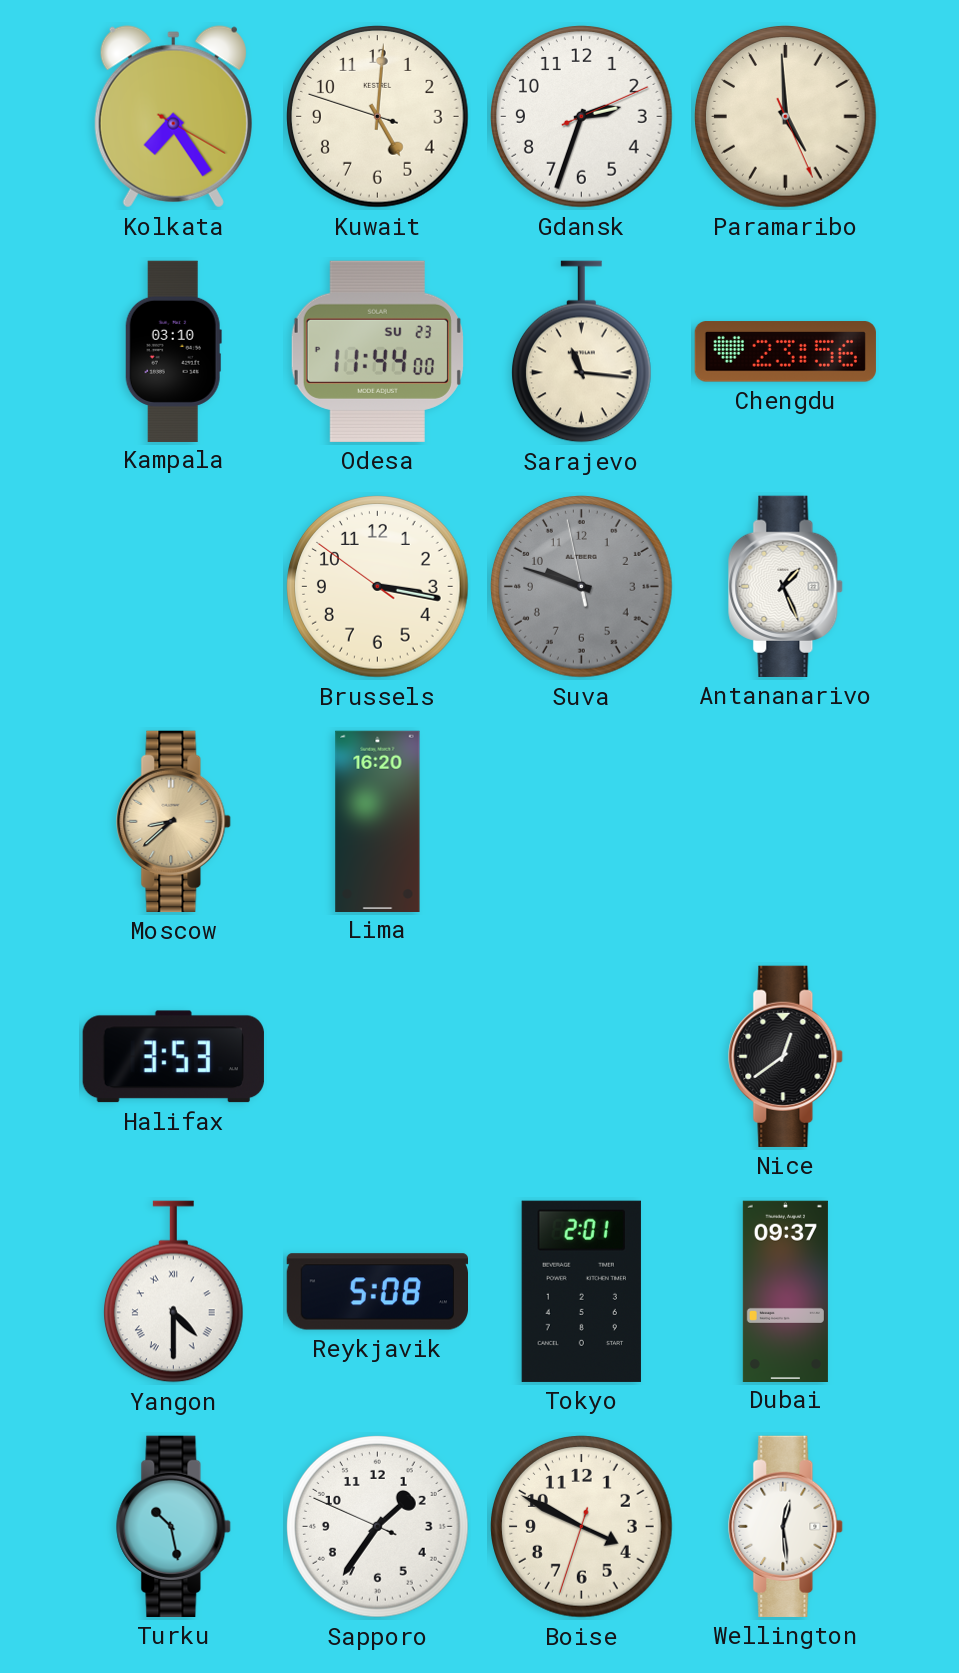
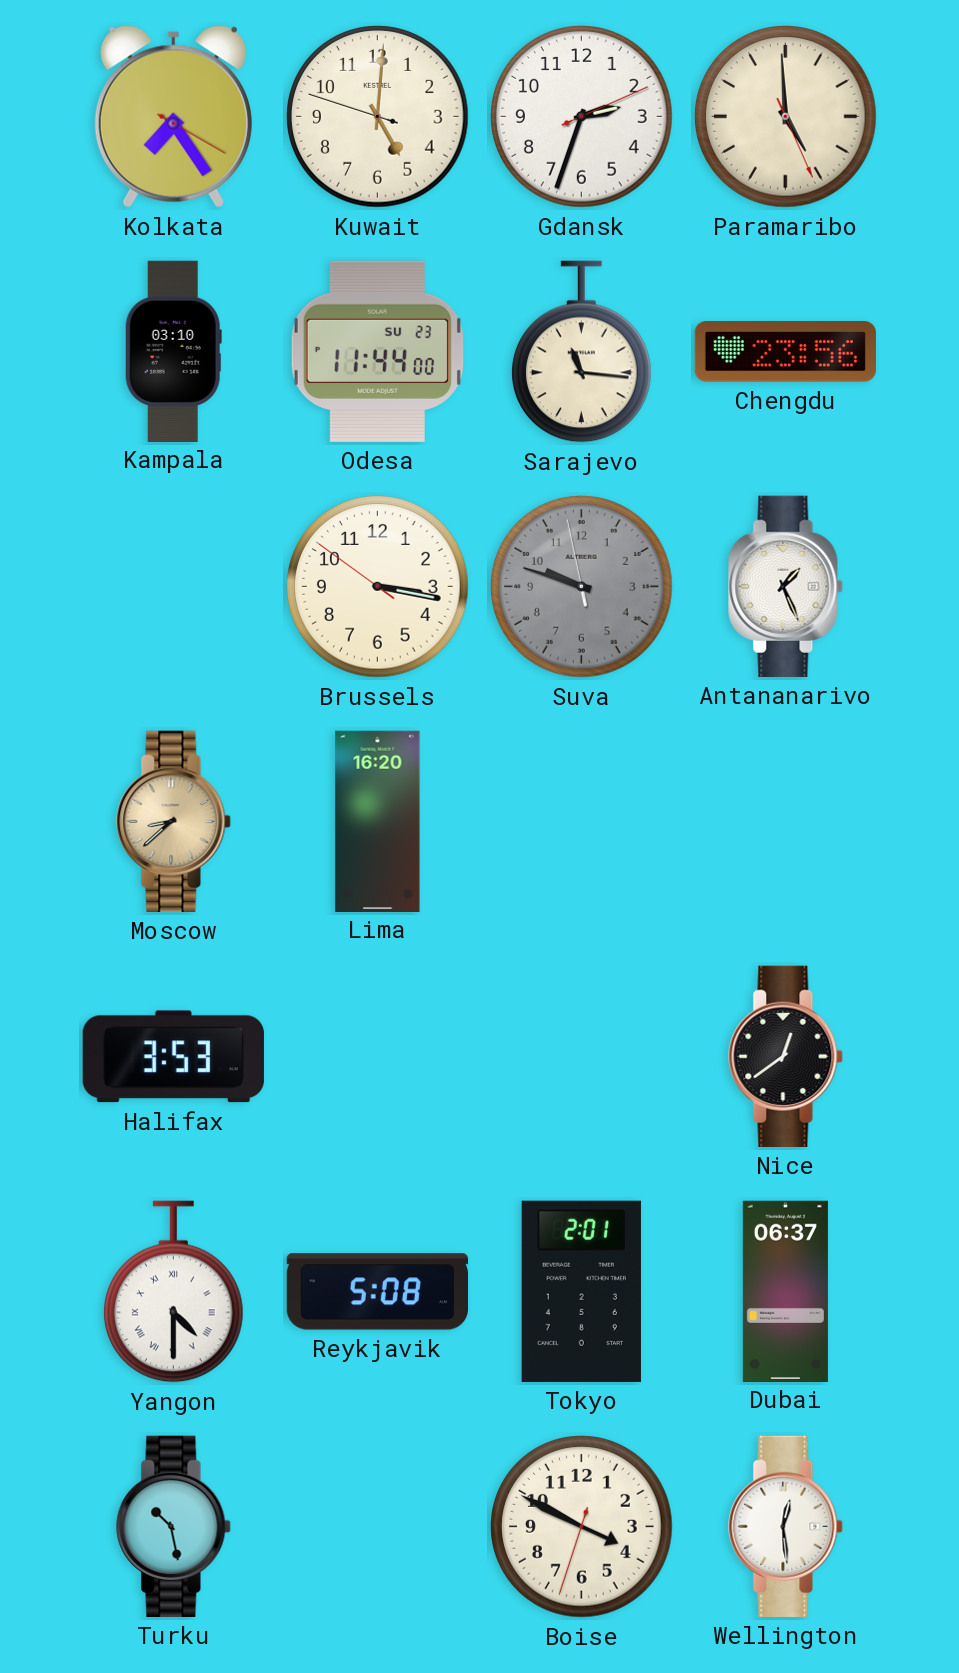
Dubai: 09:37 -> 06:37 (785, 1291)
Sapporo: 1:35 -> none (378, 1527)
